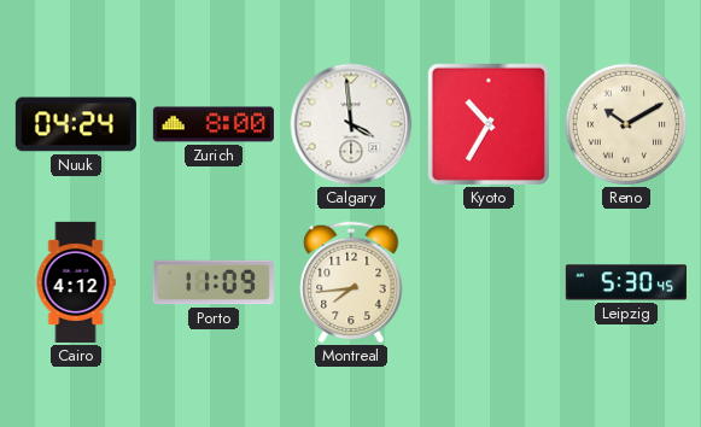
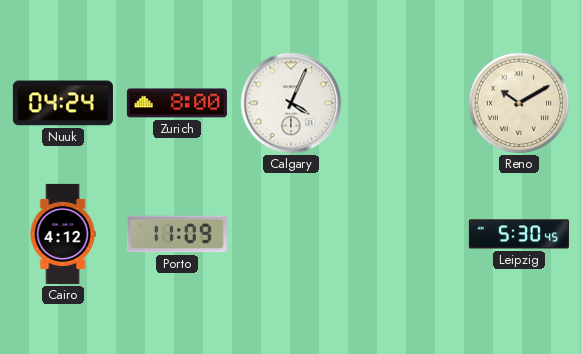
Calgary: 3:59 -> 4:04 (291, 103)
Kyoto: 10:35 -> none (489, 124)
Montreal: 7:44 -> none (351, 282)
